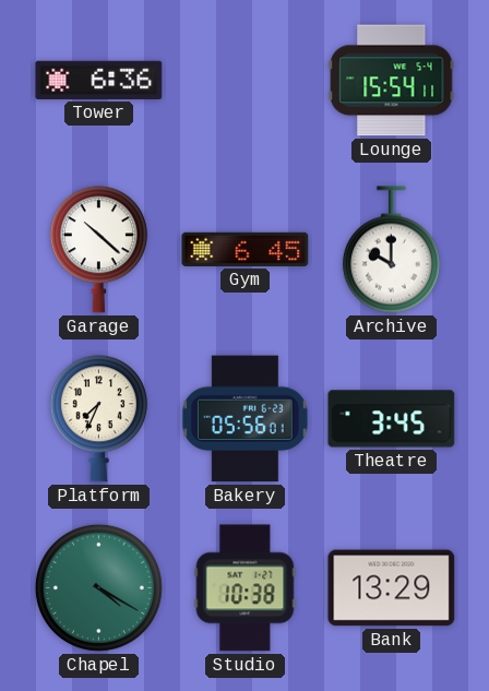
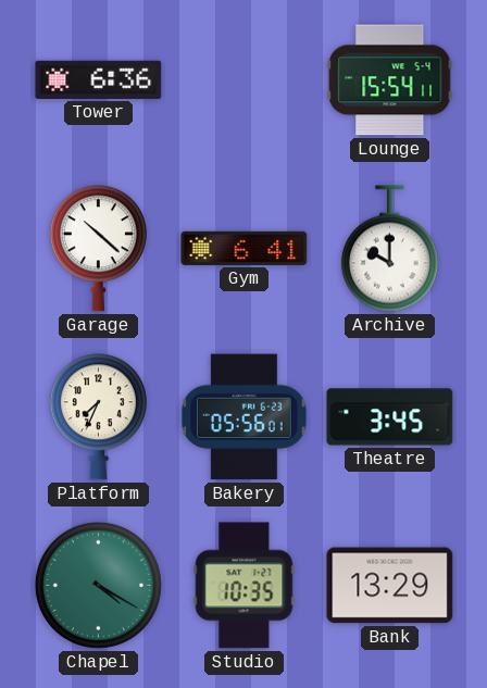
Gym: 6:45 -> 6:41 (245, 248)
Studio: 10:38 -> 10:35 (245, 586)
